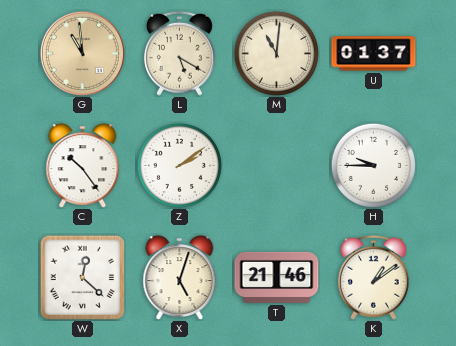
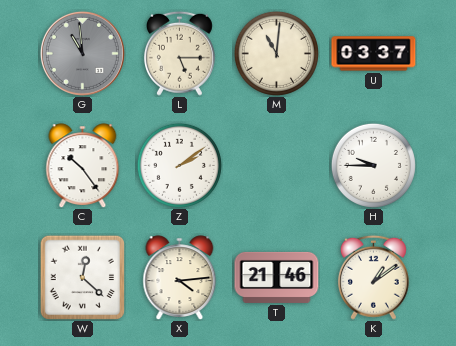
G dial: champagne -> grey (82, 53)
L: 5:20 -> 5:15 (179, 53)
U: 01:37 -> 03:37 (374, 54)
X: 5:03 -> 4:14 (180, 277)
